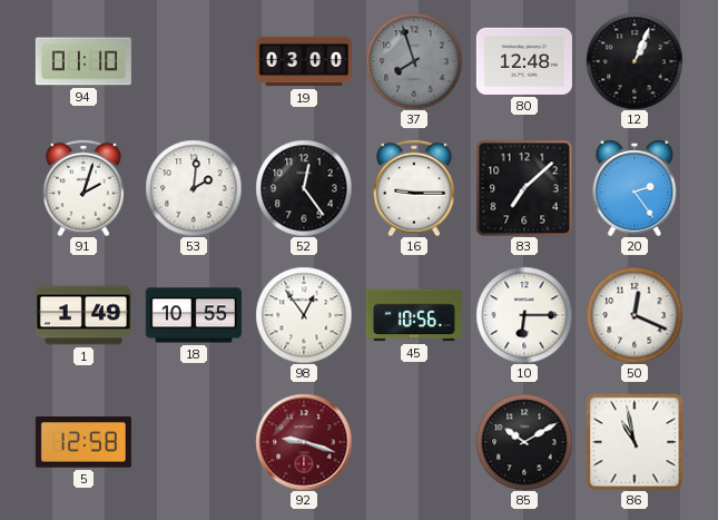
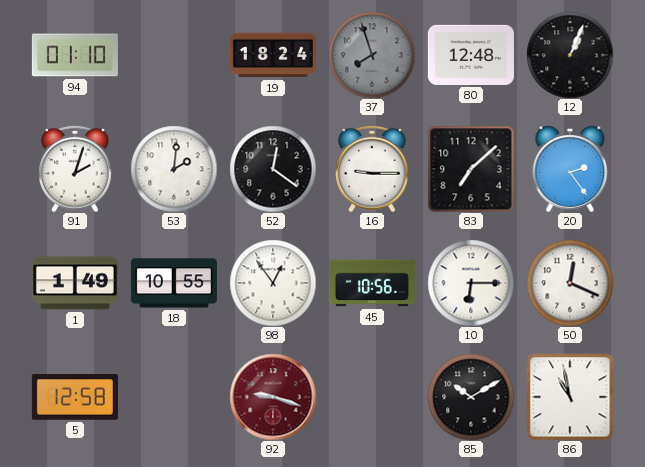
19: 03:00 -> 18:24 (273, 55)
52: 12:24 -> 12:21 (273, 169)
